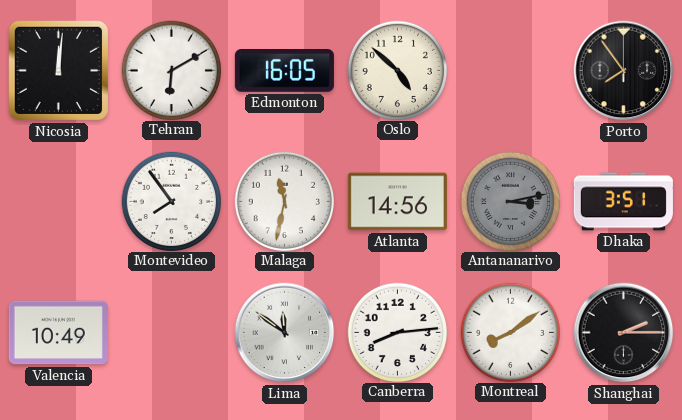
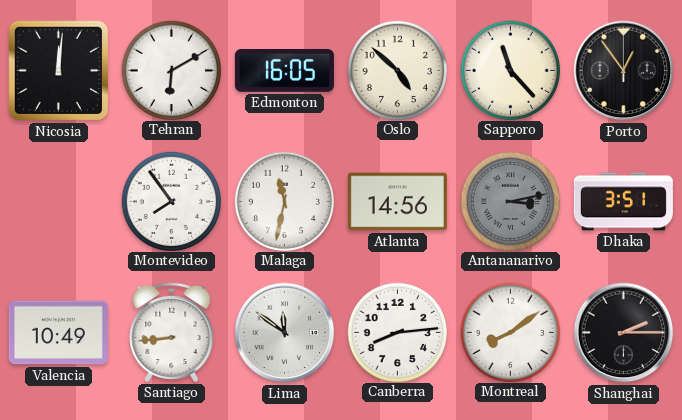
Sapporo: none -> 11:23 (510, 70)
Porto: 7:54 -> 12:54 (624, 71)
Santiago: none -> 8:44 (172, 332)
